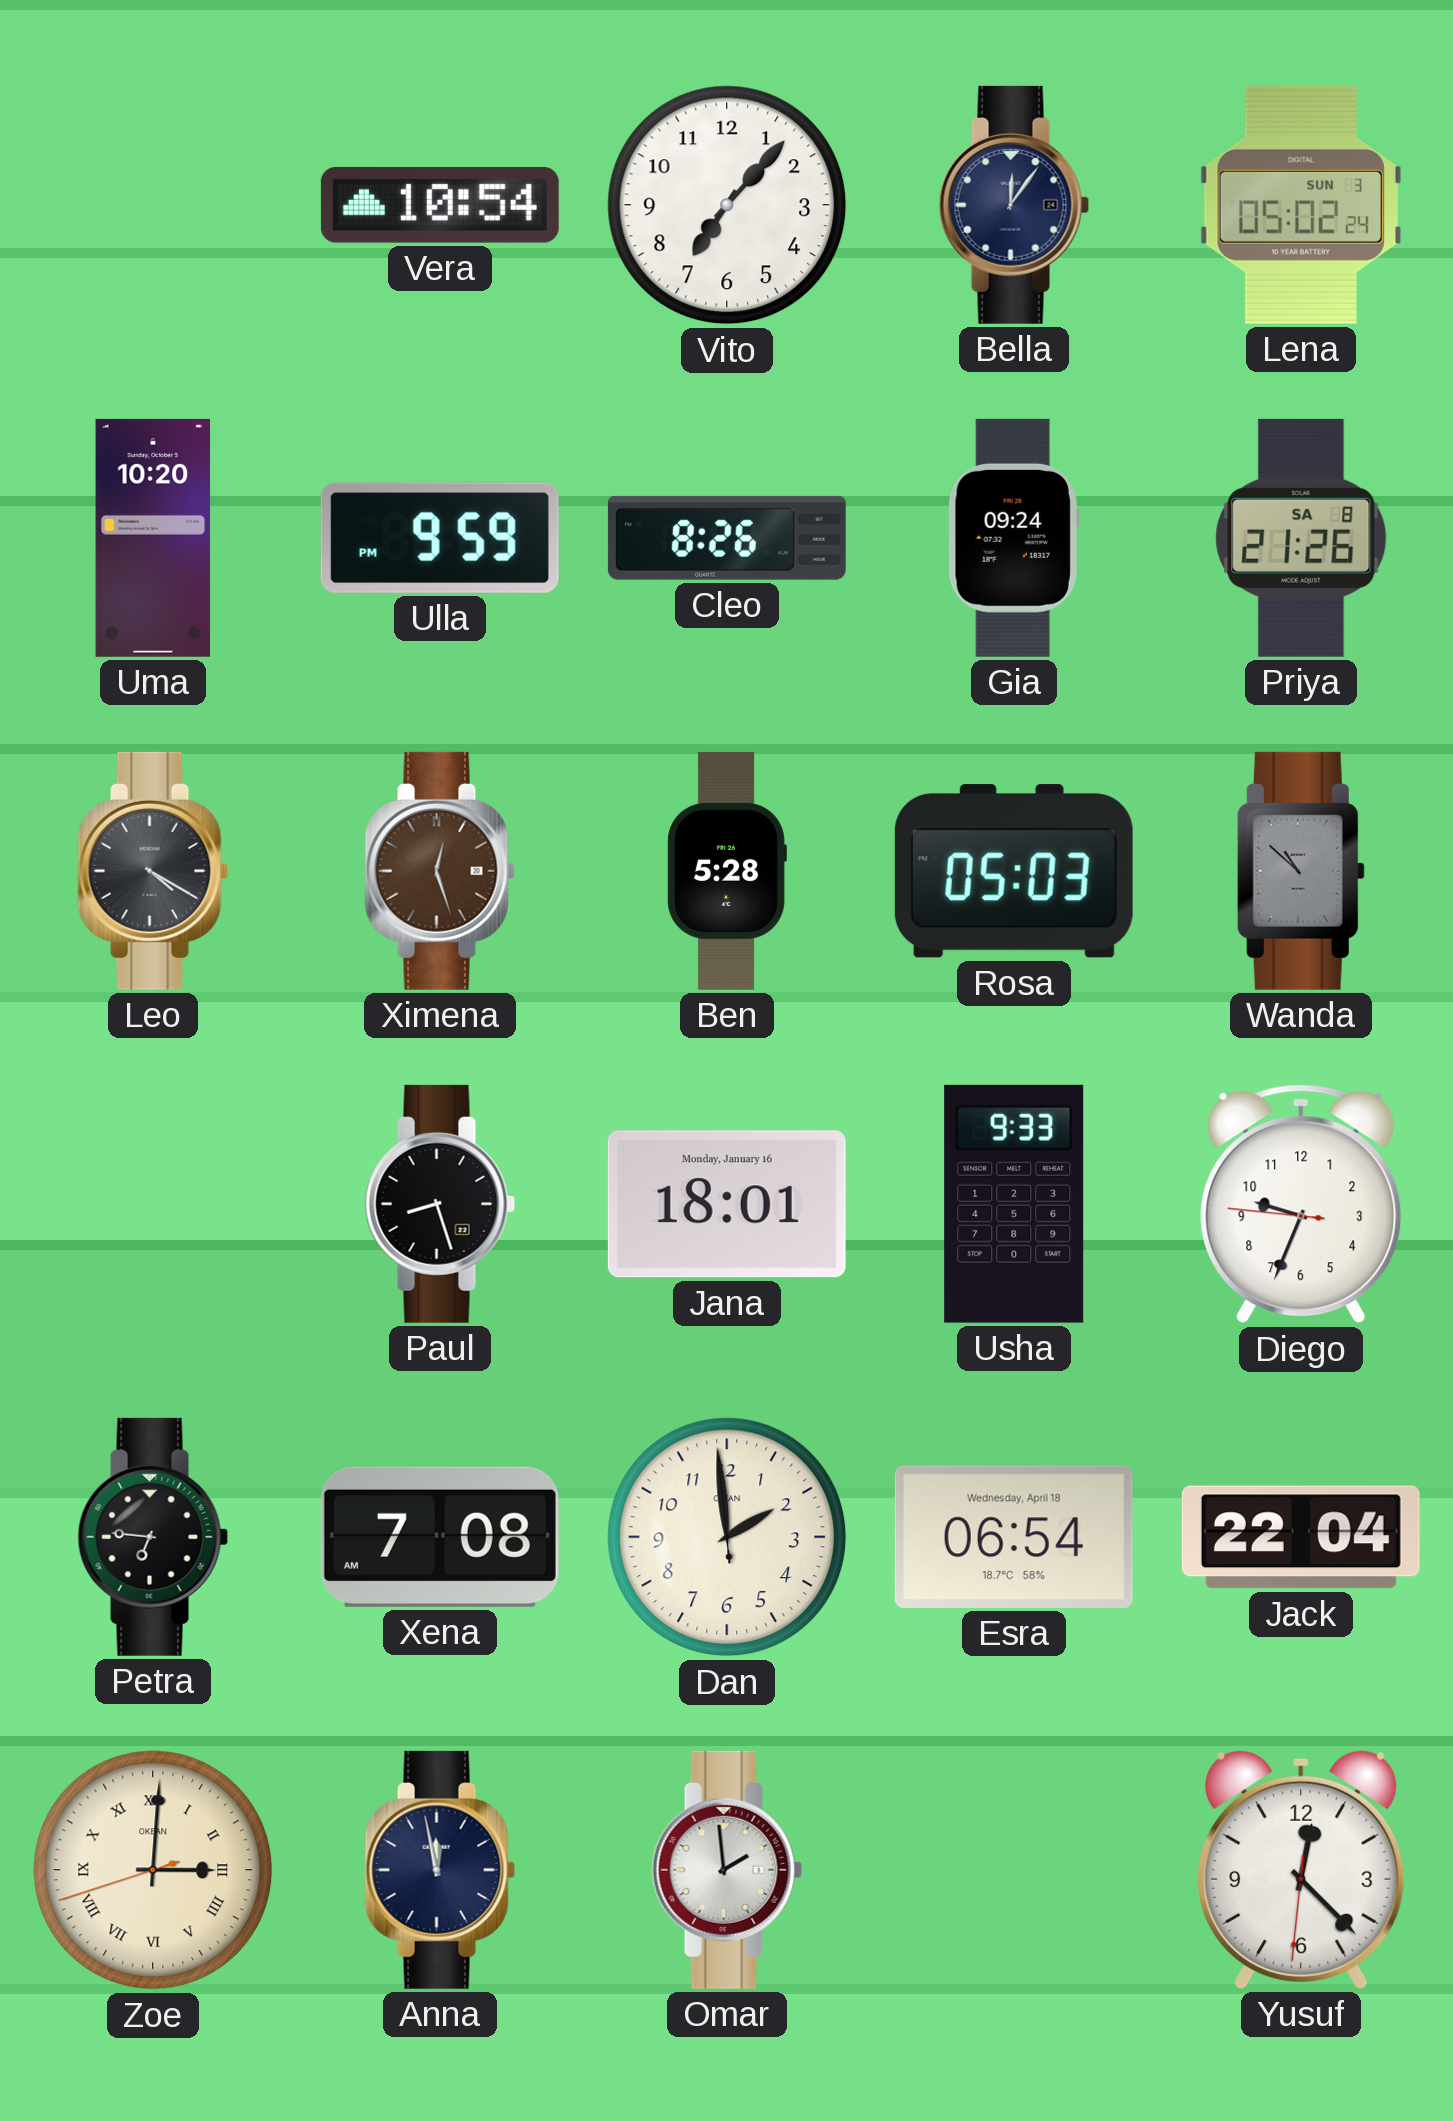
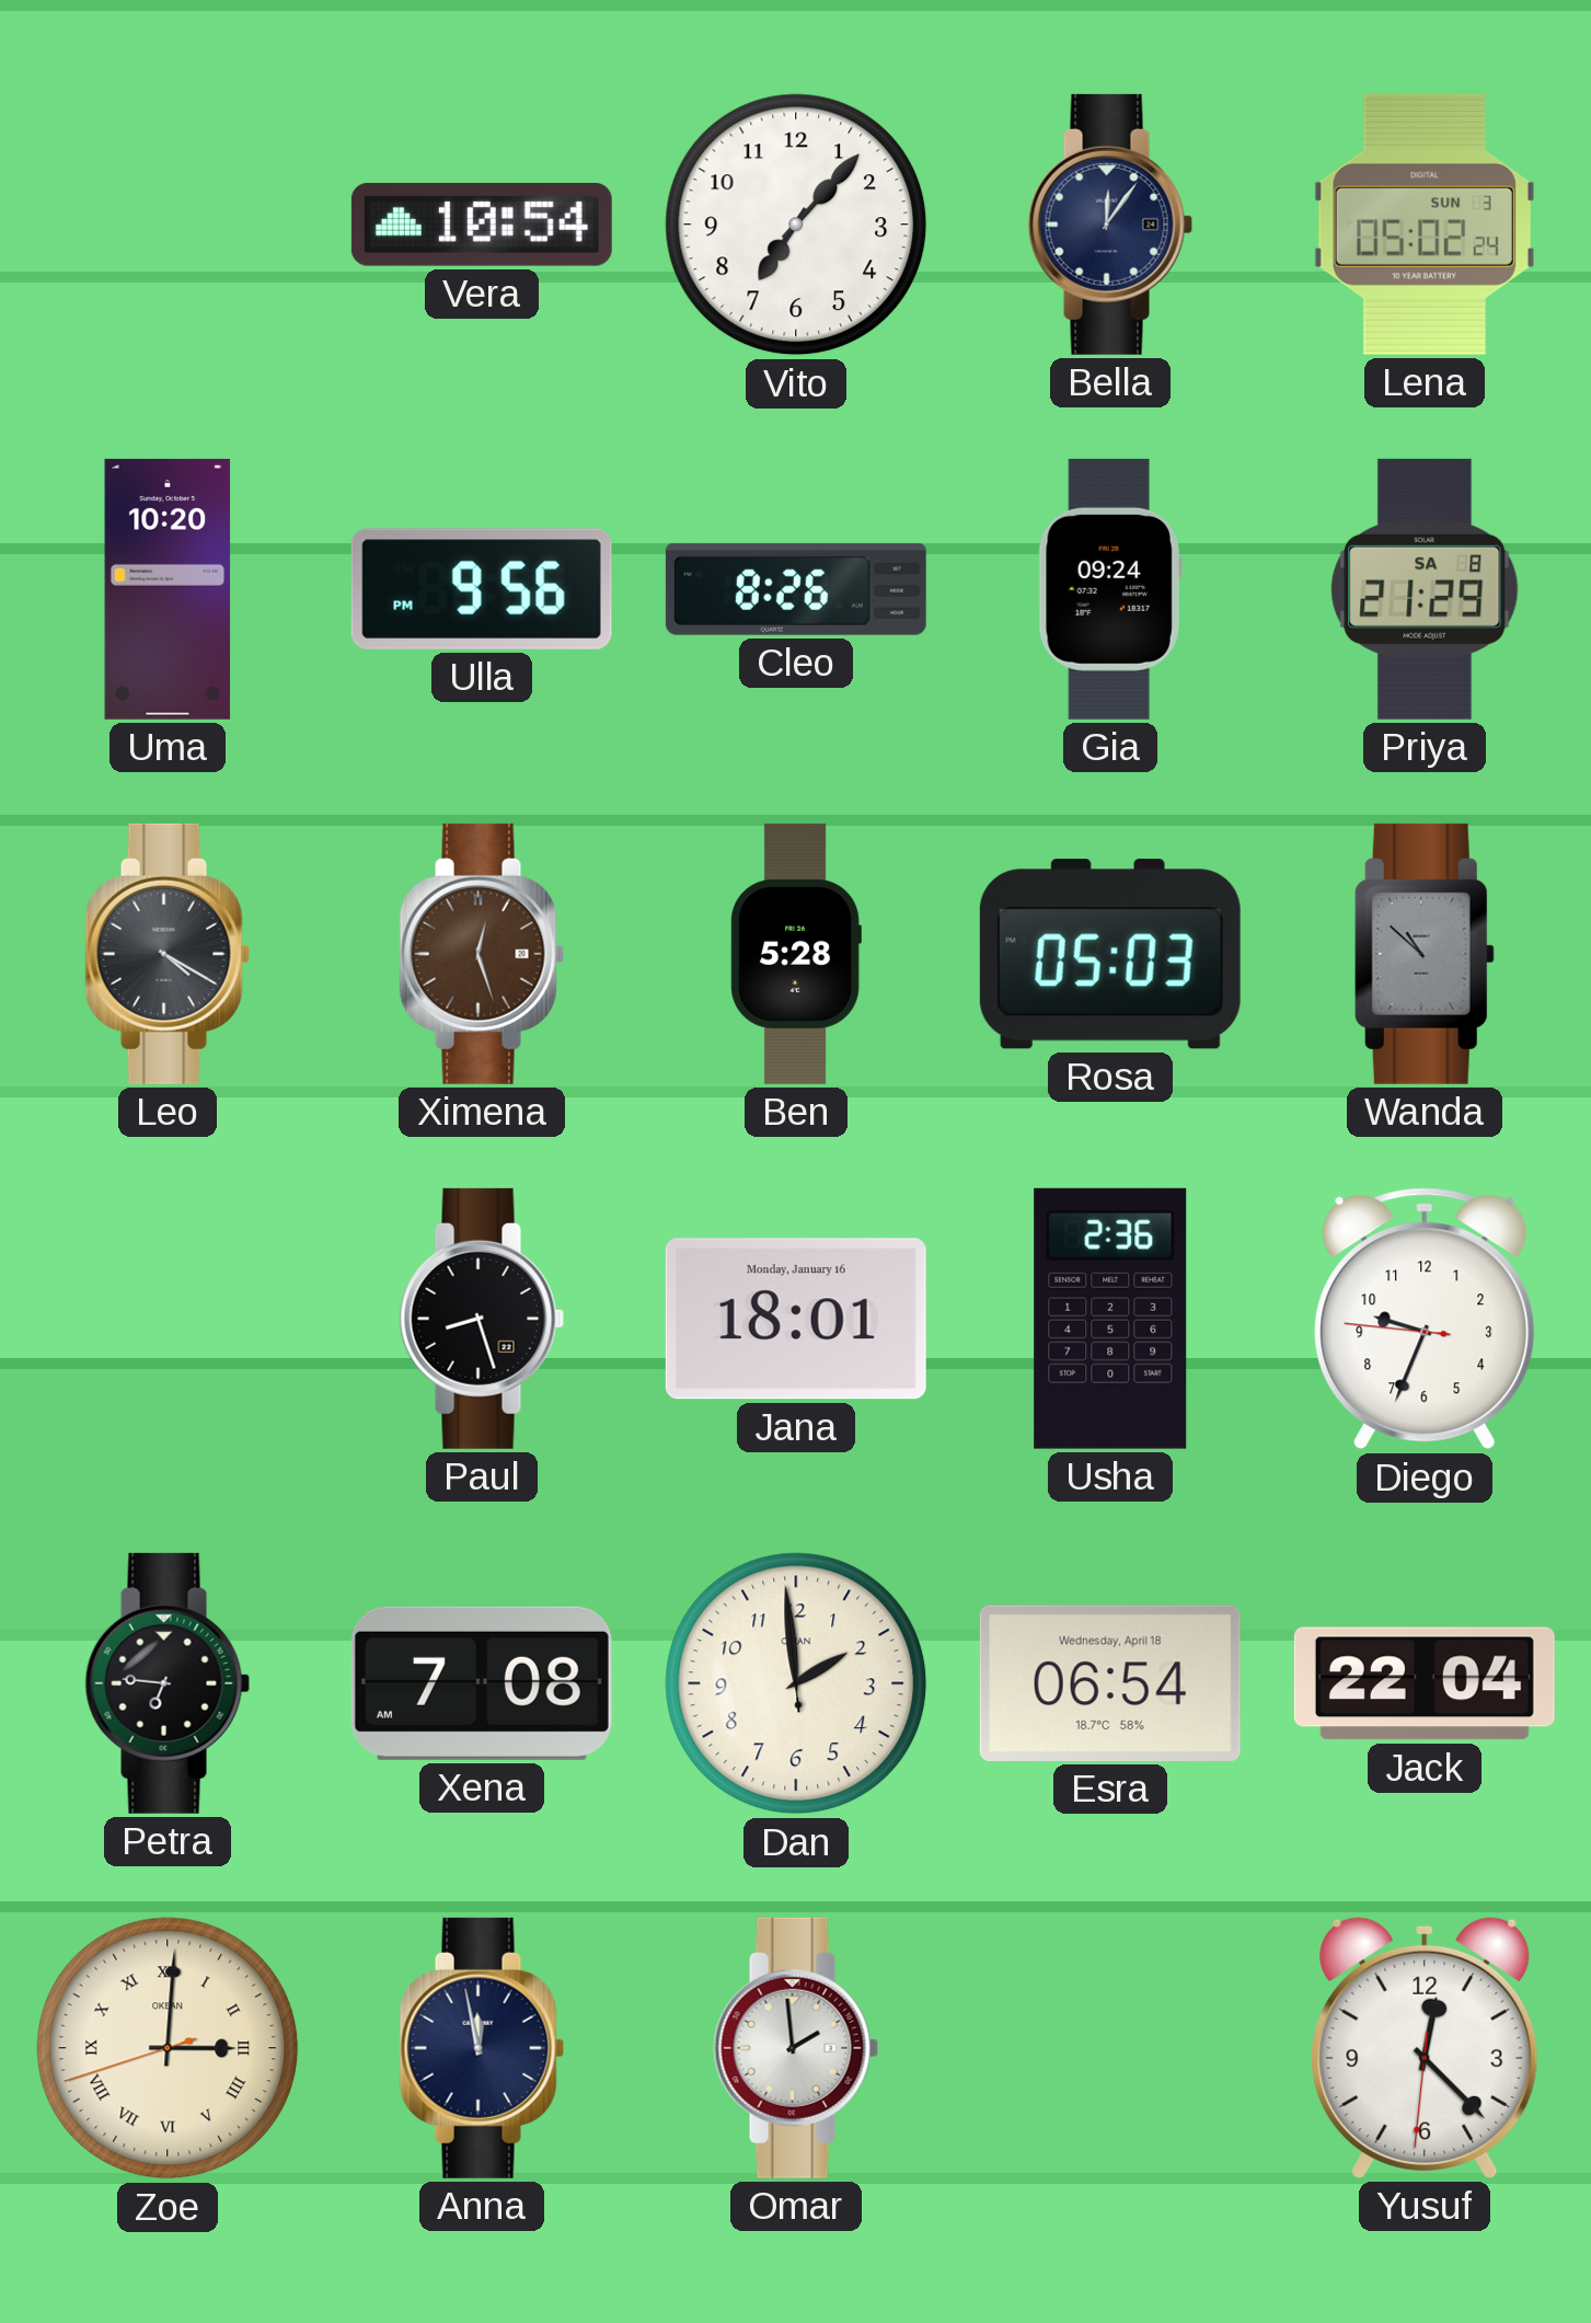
Ulla: 9:59 -> 9:56 (482, 589)
Priya: 21:26 -> 21:29 (1425, 589)
Usha: 9:33 -> 2:36 (1110, 1319)
